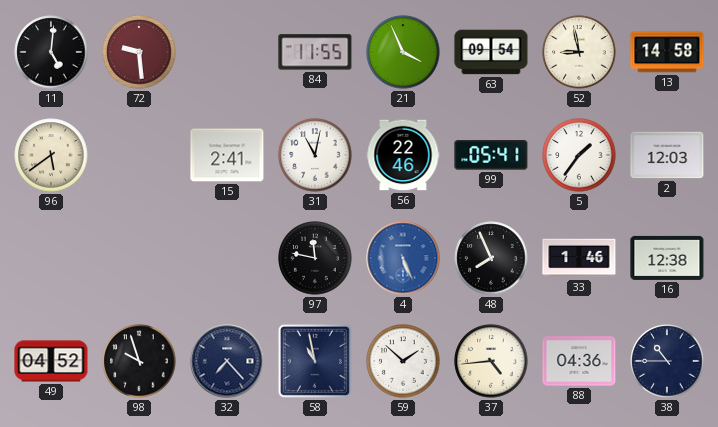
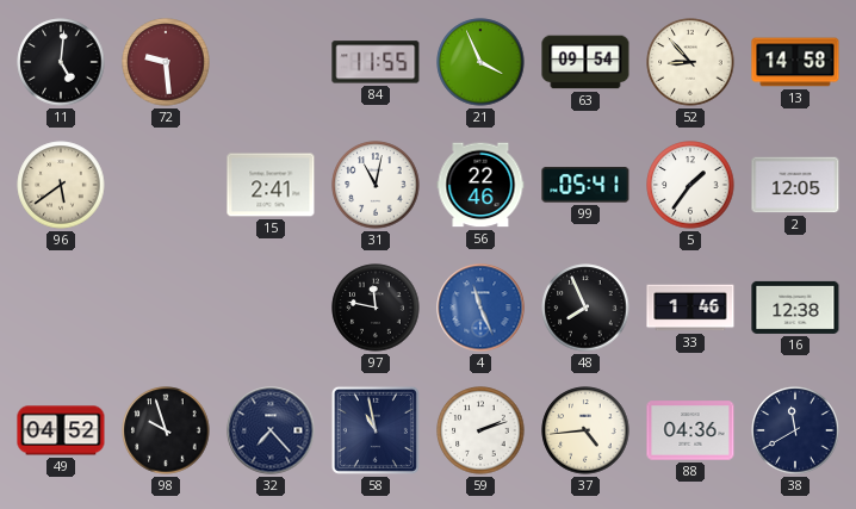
52: 8:58 -> 8:53 (690, 62)
2: 12:03 -> 12:05 (795, 185)
4: 5:26 -> 11:26 (480, 308)
59: 1:52 -> 2:12 (480, 430)
38: 10:45 -> 11:40 (795, 430)
